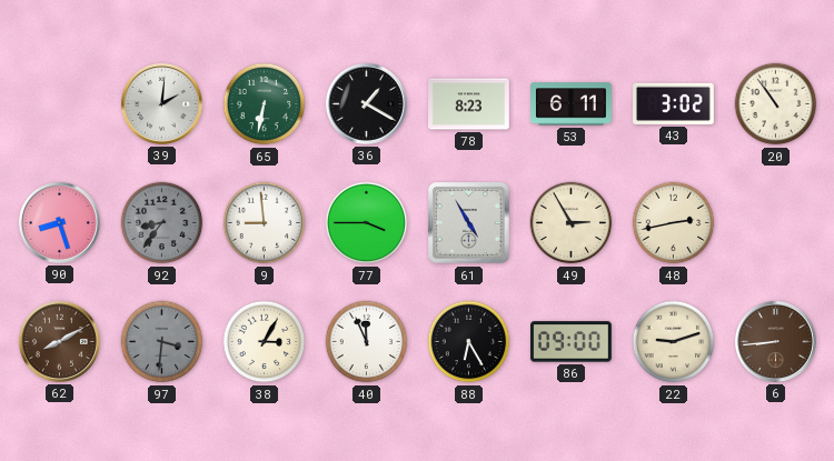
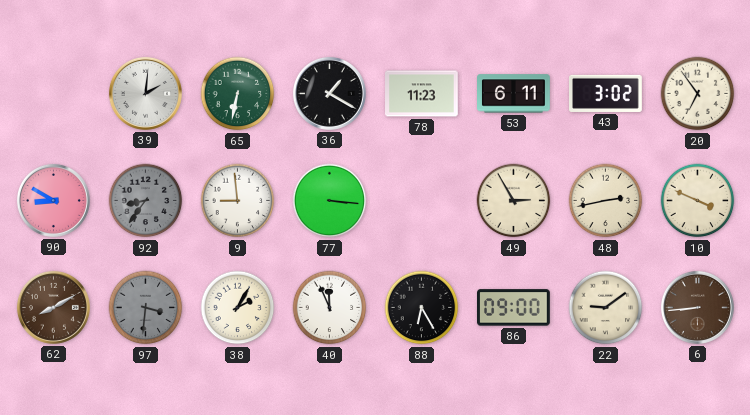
78: 8:23 -> 11:23 (422, 94)
20: 10:54 -> 6:54 (698, 94)
90: 8:27 -> 8:50 (53, 200)
77: 3:45 -> 3:16 (330, 201)
61: 4:55 -> none (469, 223)
10: none -> 3:49 (698, 201)
38: 3:05 -> 2:05 (238, 308)
22: 9:12 -> 9:09 (606, 308)
